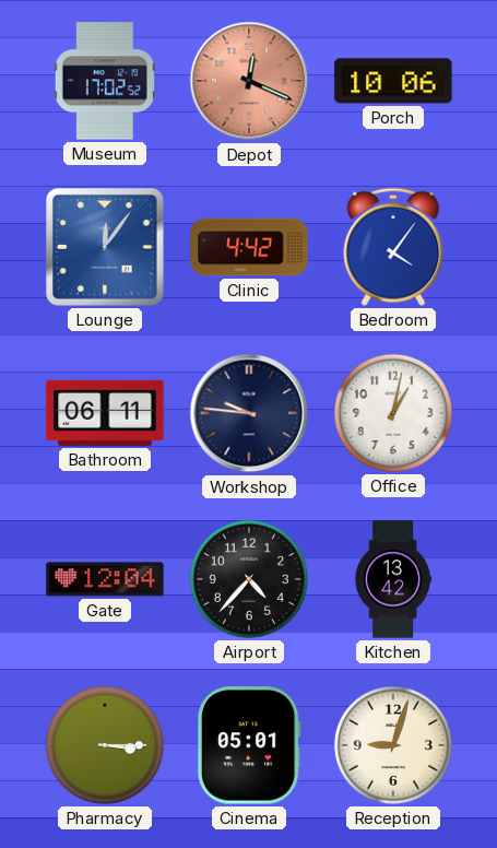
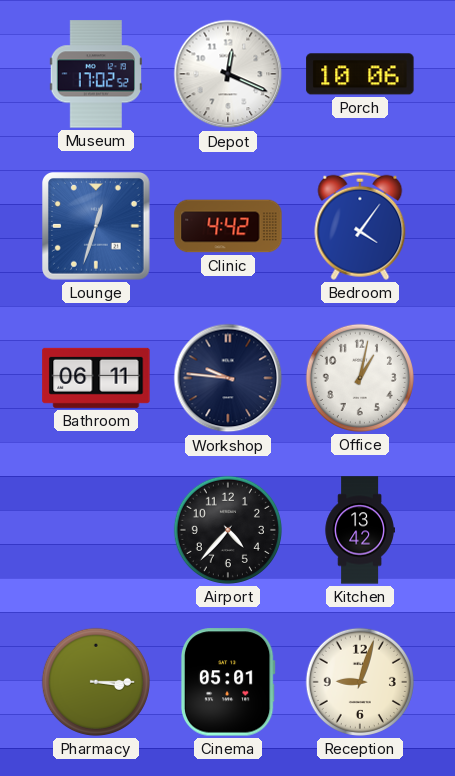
Depot dial: salmon -> white (228, 74)
Lounge: 12:06 -> 12:33 (97, 227)
Gate: 12:04 -> none (105, 579)
